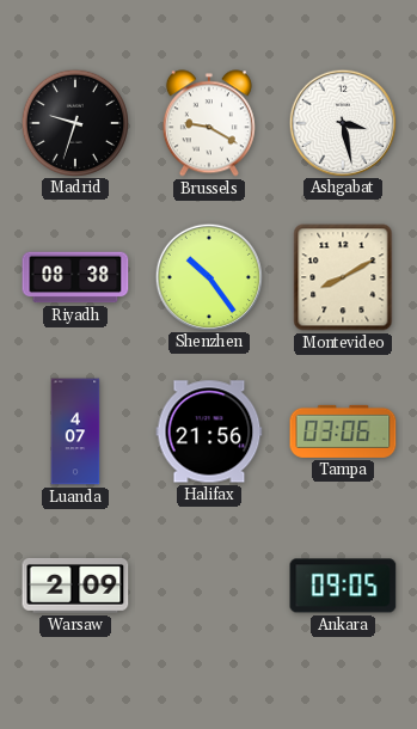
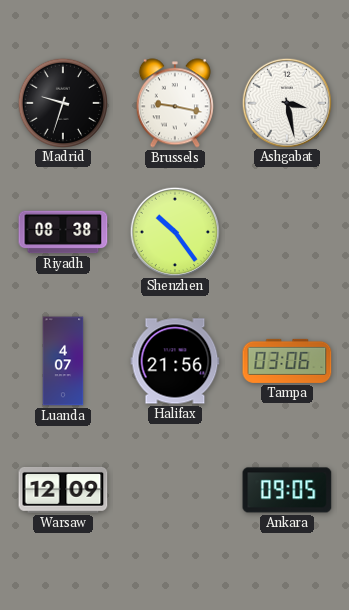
Brussels: 9:20 -> 9:17 (175, 103)
Montevideo: 8:10 -> none (343, 277)
Warsaw: 2:09 -> 12:09 (63, 490)
